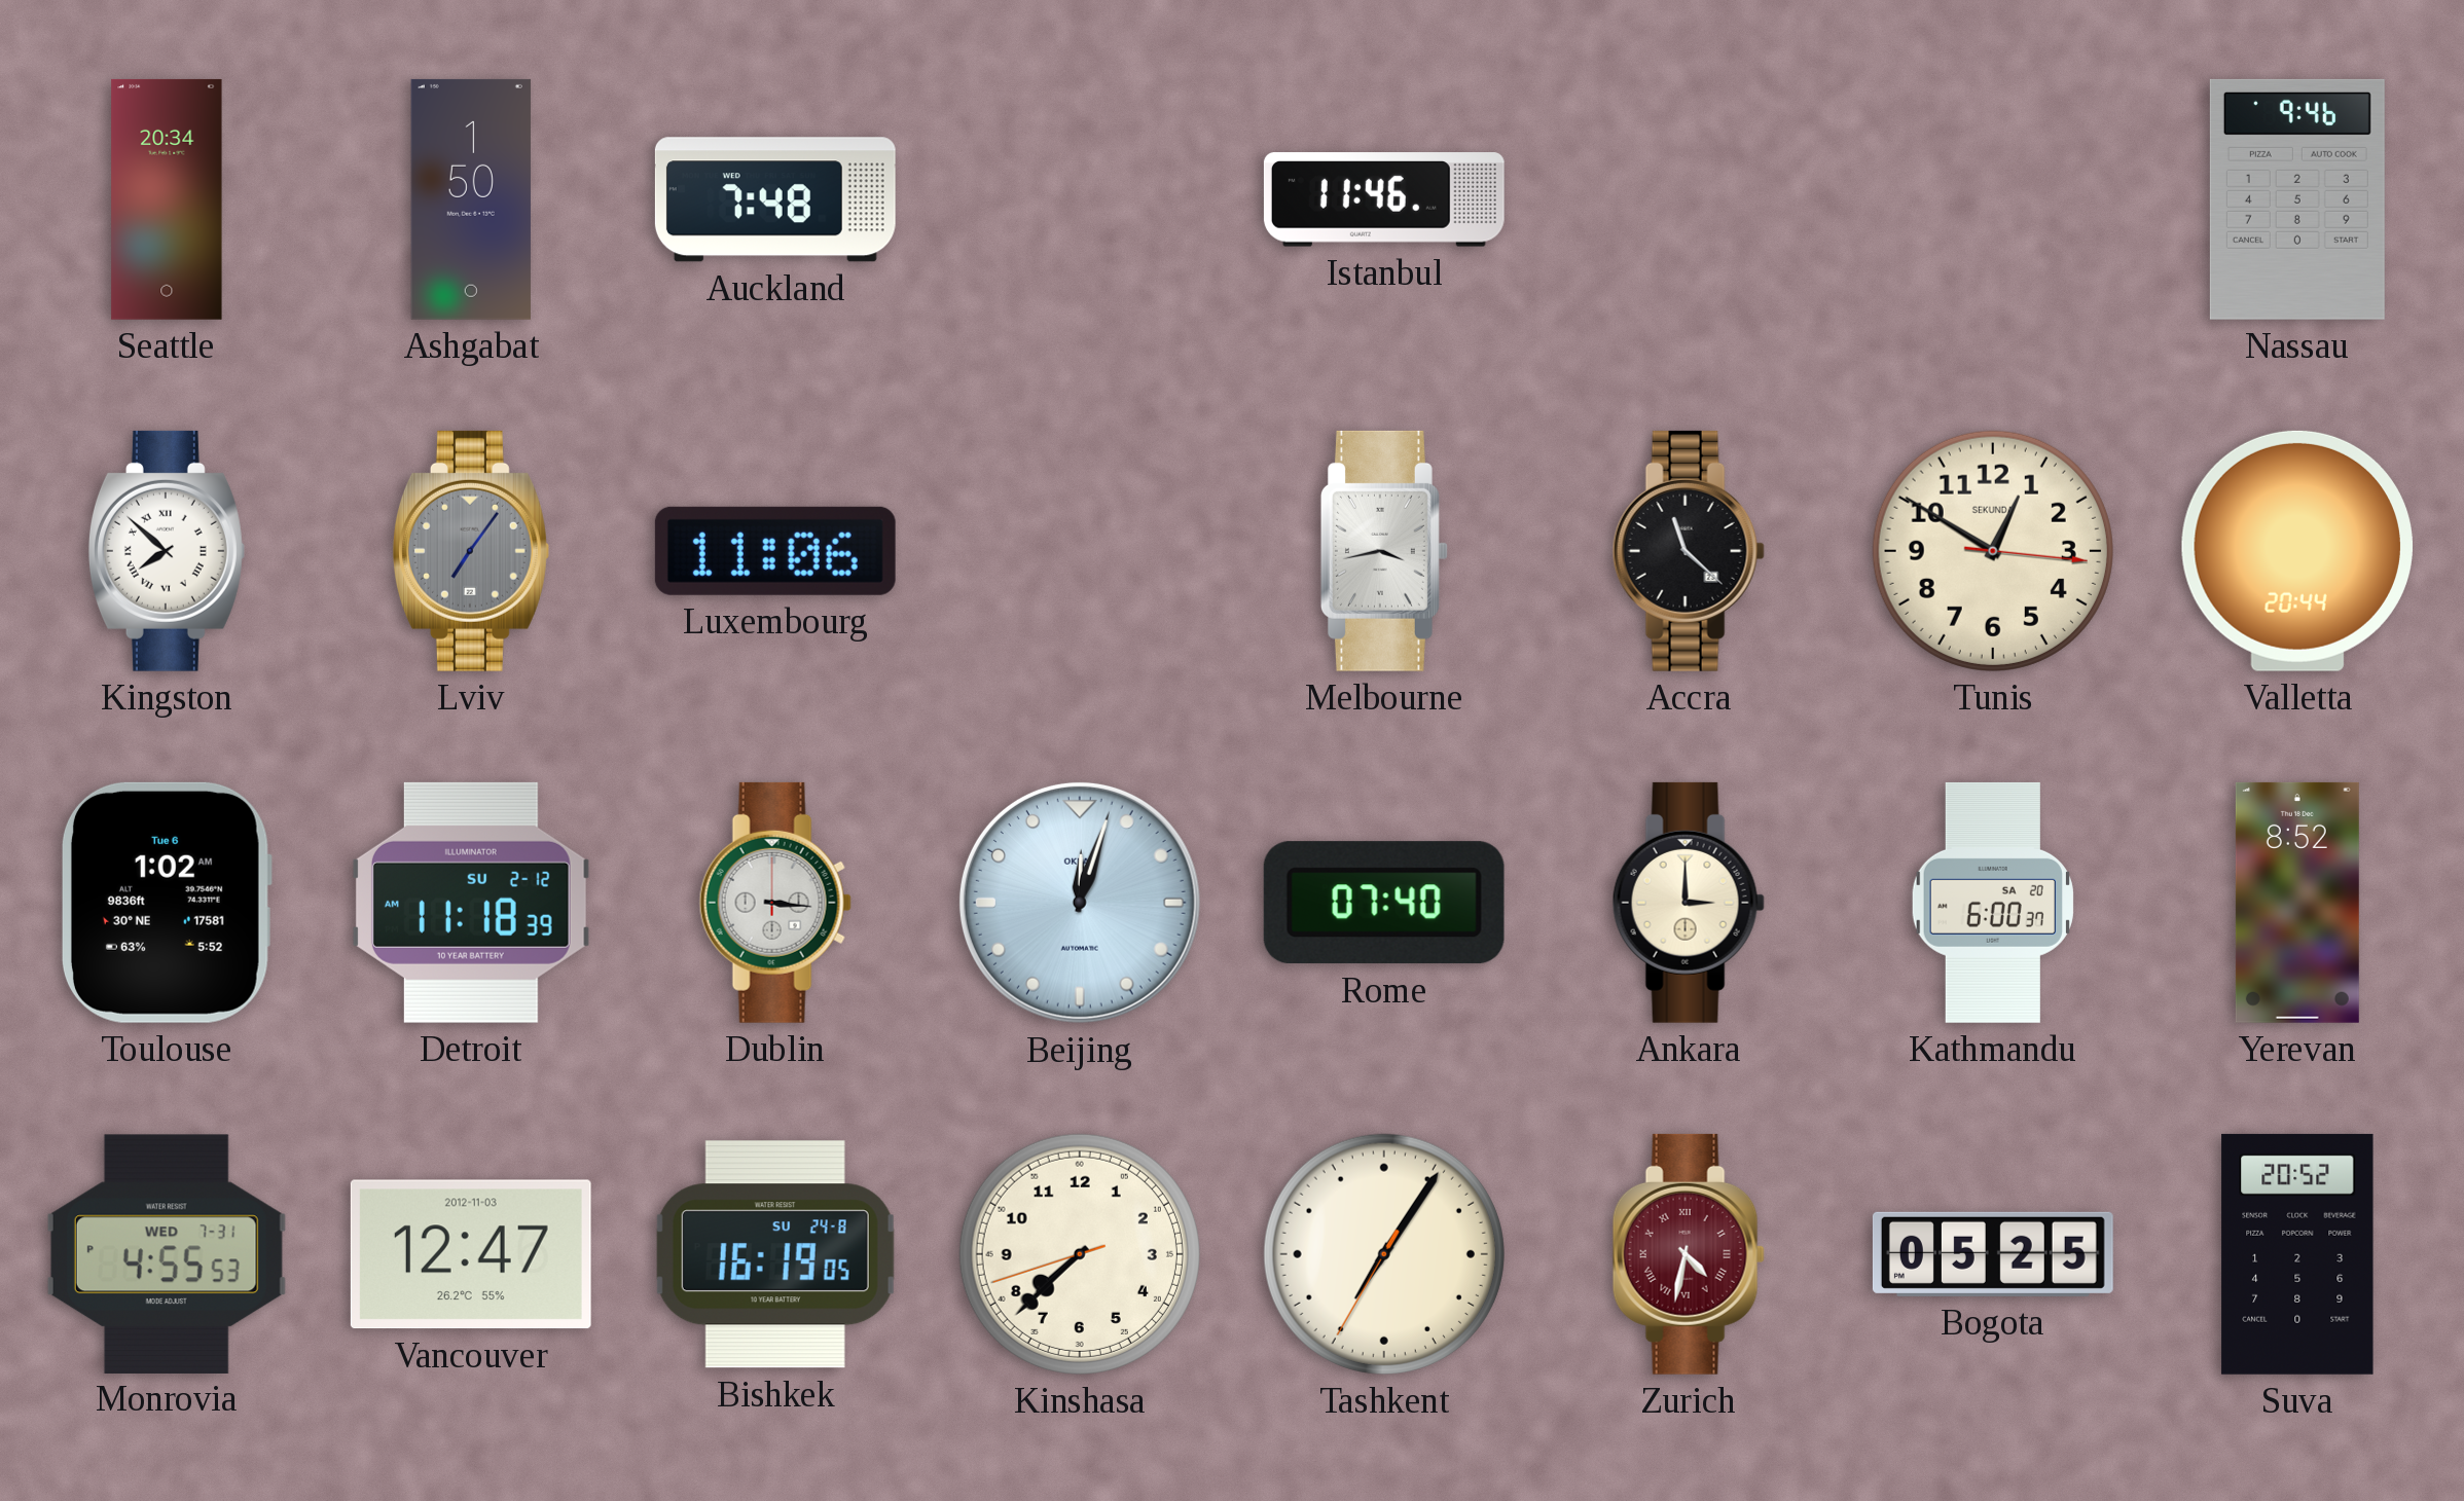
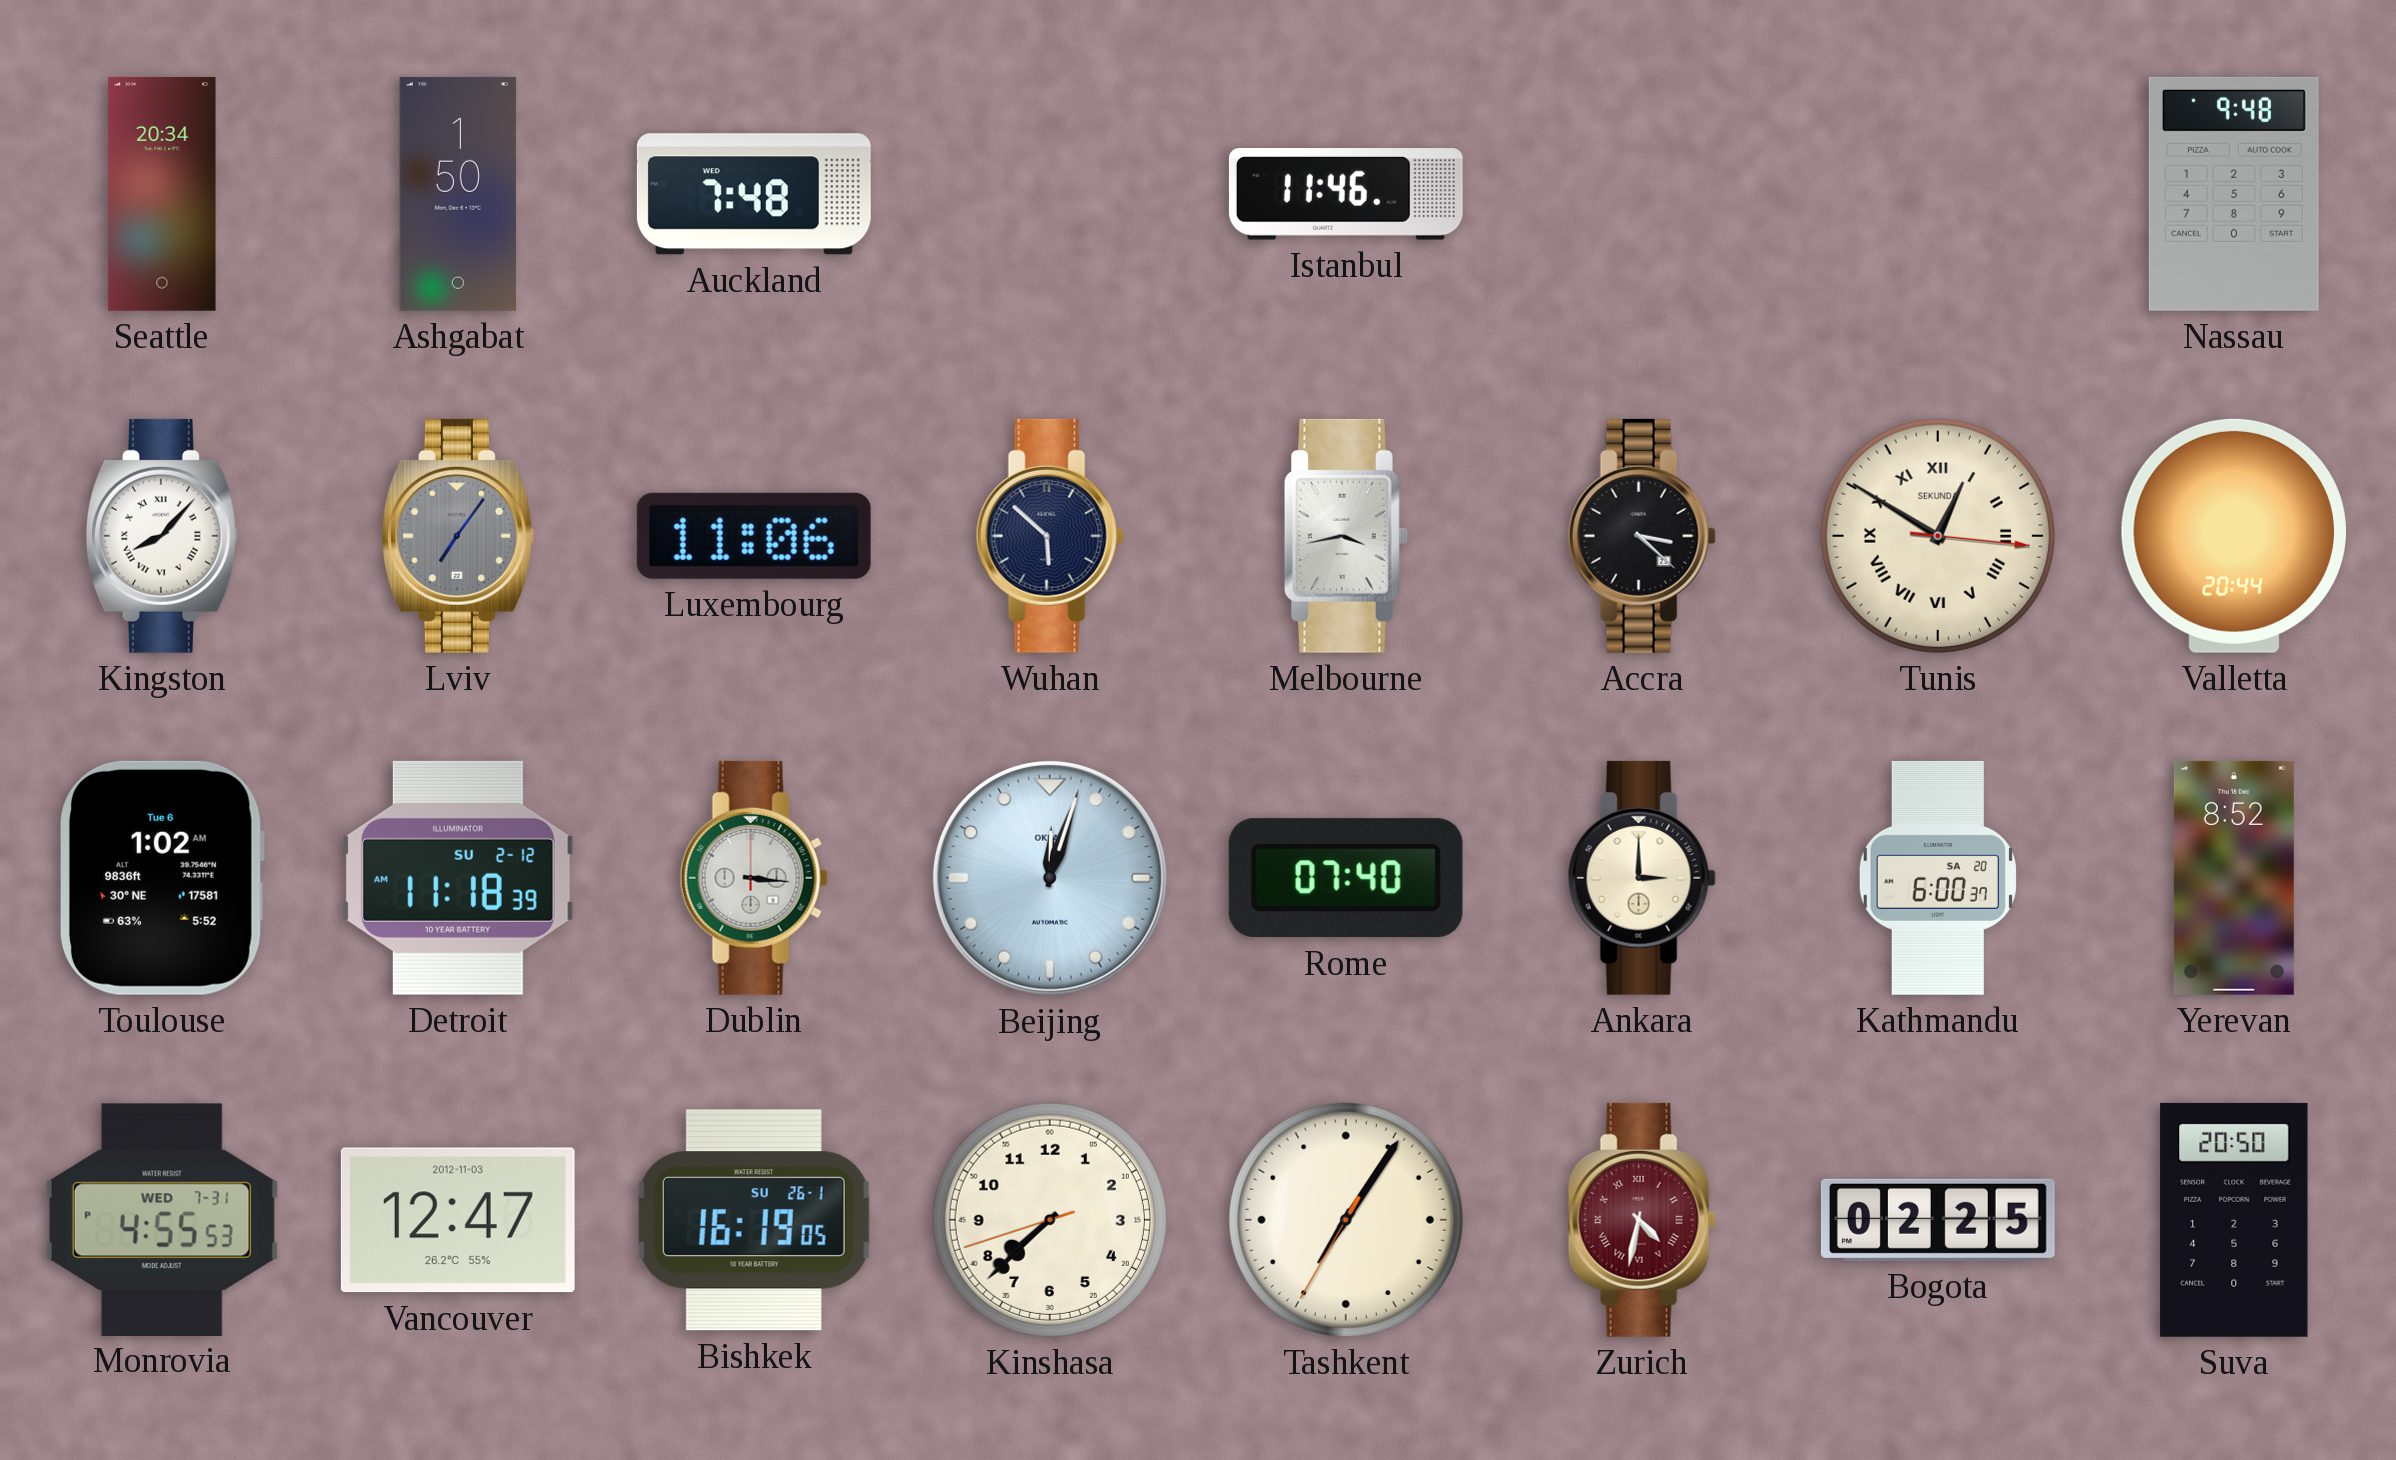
Nassau: 9:46 -> 9:48 (2234, 194)
Kingston: 7:52 -> 8:07 (162, 536)
Wuhan: none -> 5:52 (1050, 536)
Accra: 11:22 -> 3:22 (1642, 536)
Tunis numerals: Arabic -> Roman (1938, 536)
Bishkek date: SU 24-8 -> SU 26-1 (754, 1220)
Bogota: 05:25 -> 02:25 (1938, 1220)
Suva: 20:52 -> 20:50 (2234, 1220)
